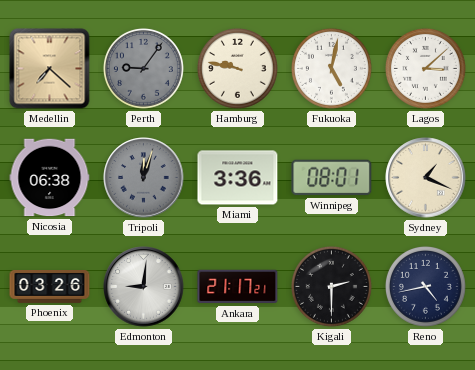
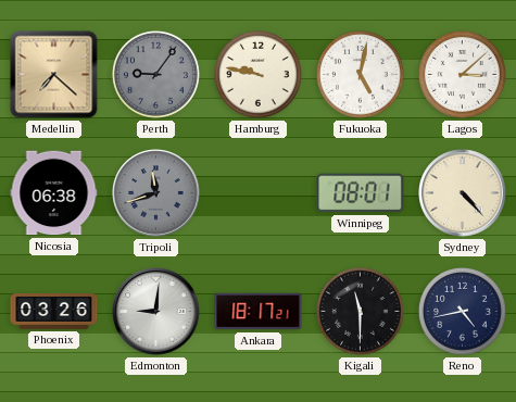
Tripoli: 12:03 -> 11:42 (156, 193)
Miami: 3:36 -> none (238, 178)
Sydney: 1:19 -> 4:23 (463, 193)
Ankara: 21:17 -> 18:17 (259, 312)
Kigali: 2:30 -> 11:30 (360, 311)
